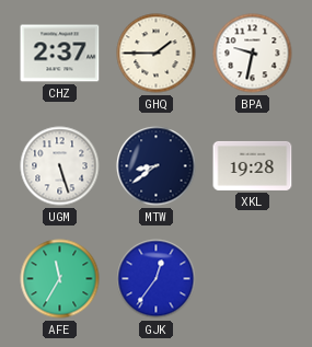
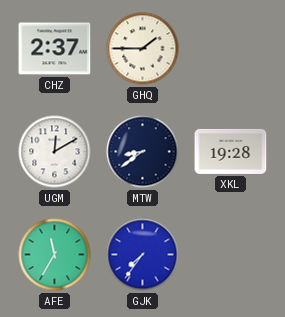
BPA: 9:32 -> none (253, 54)
UGM: 5:27 -> 12:10 (55, 152)
GJK: 12:36 -> 7:36 (143, 255)
